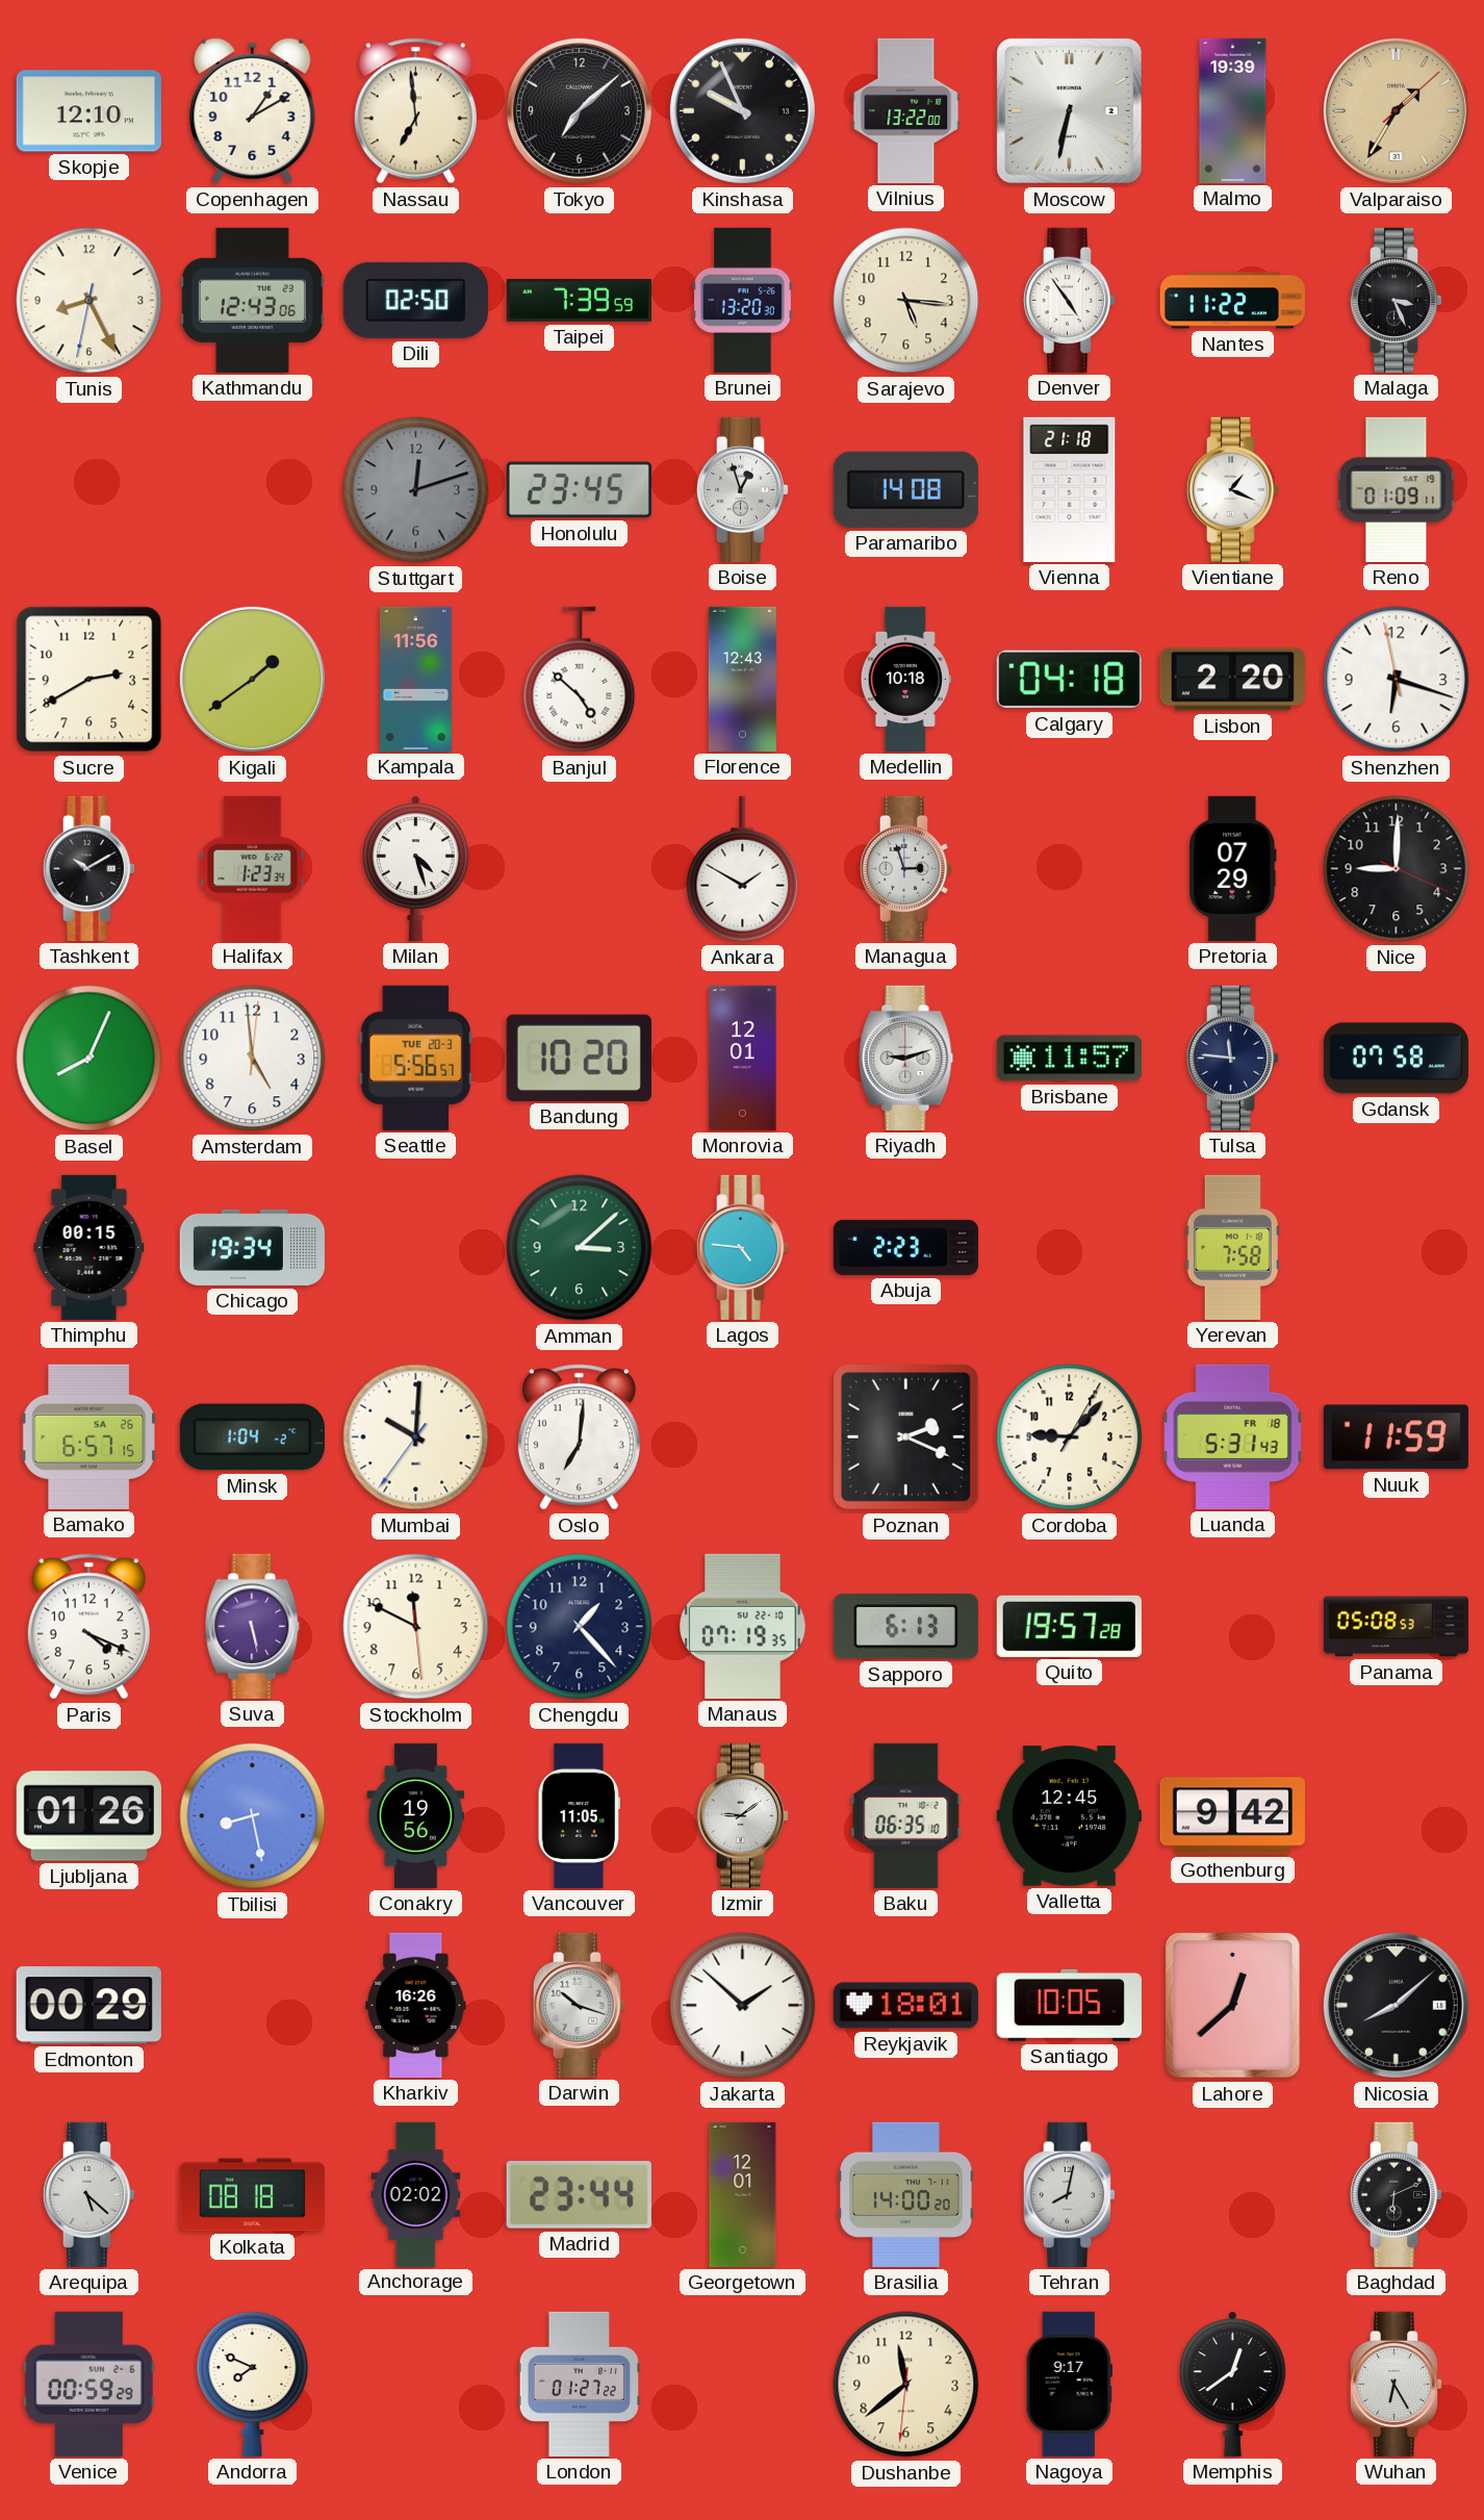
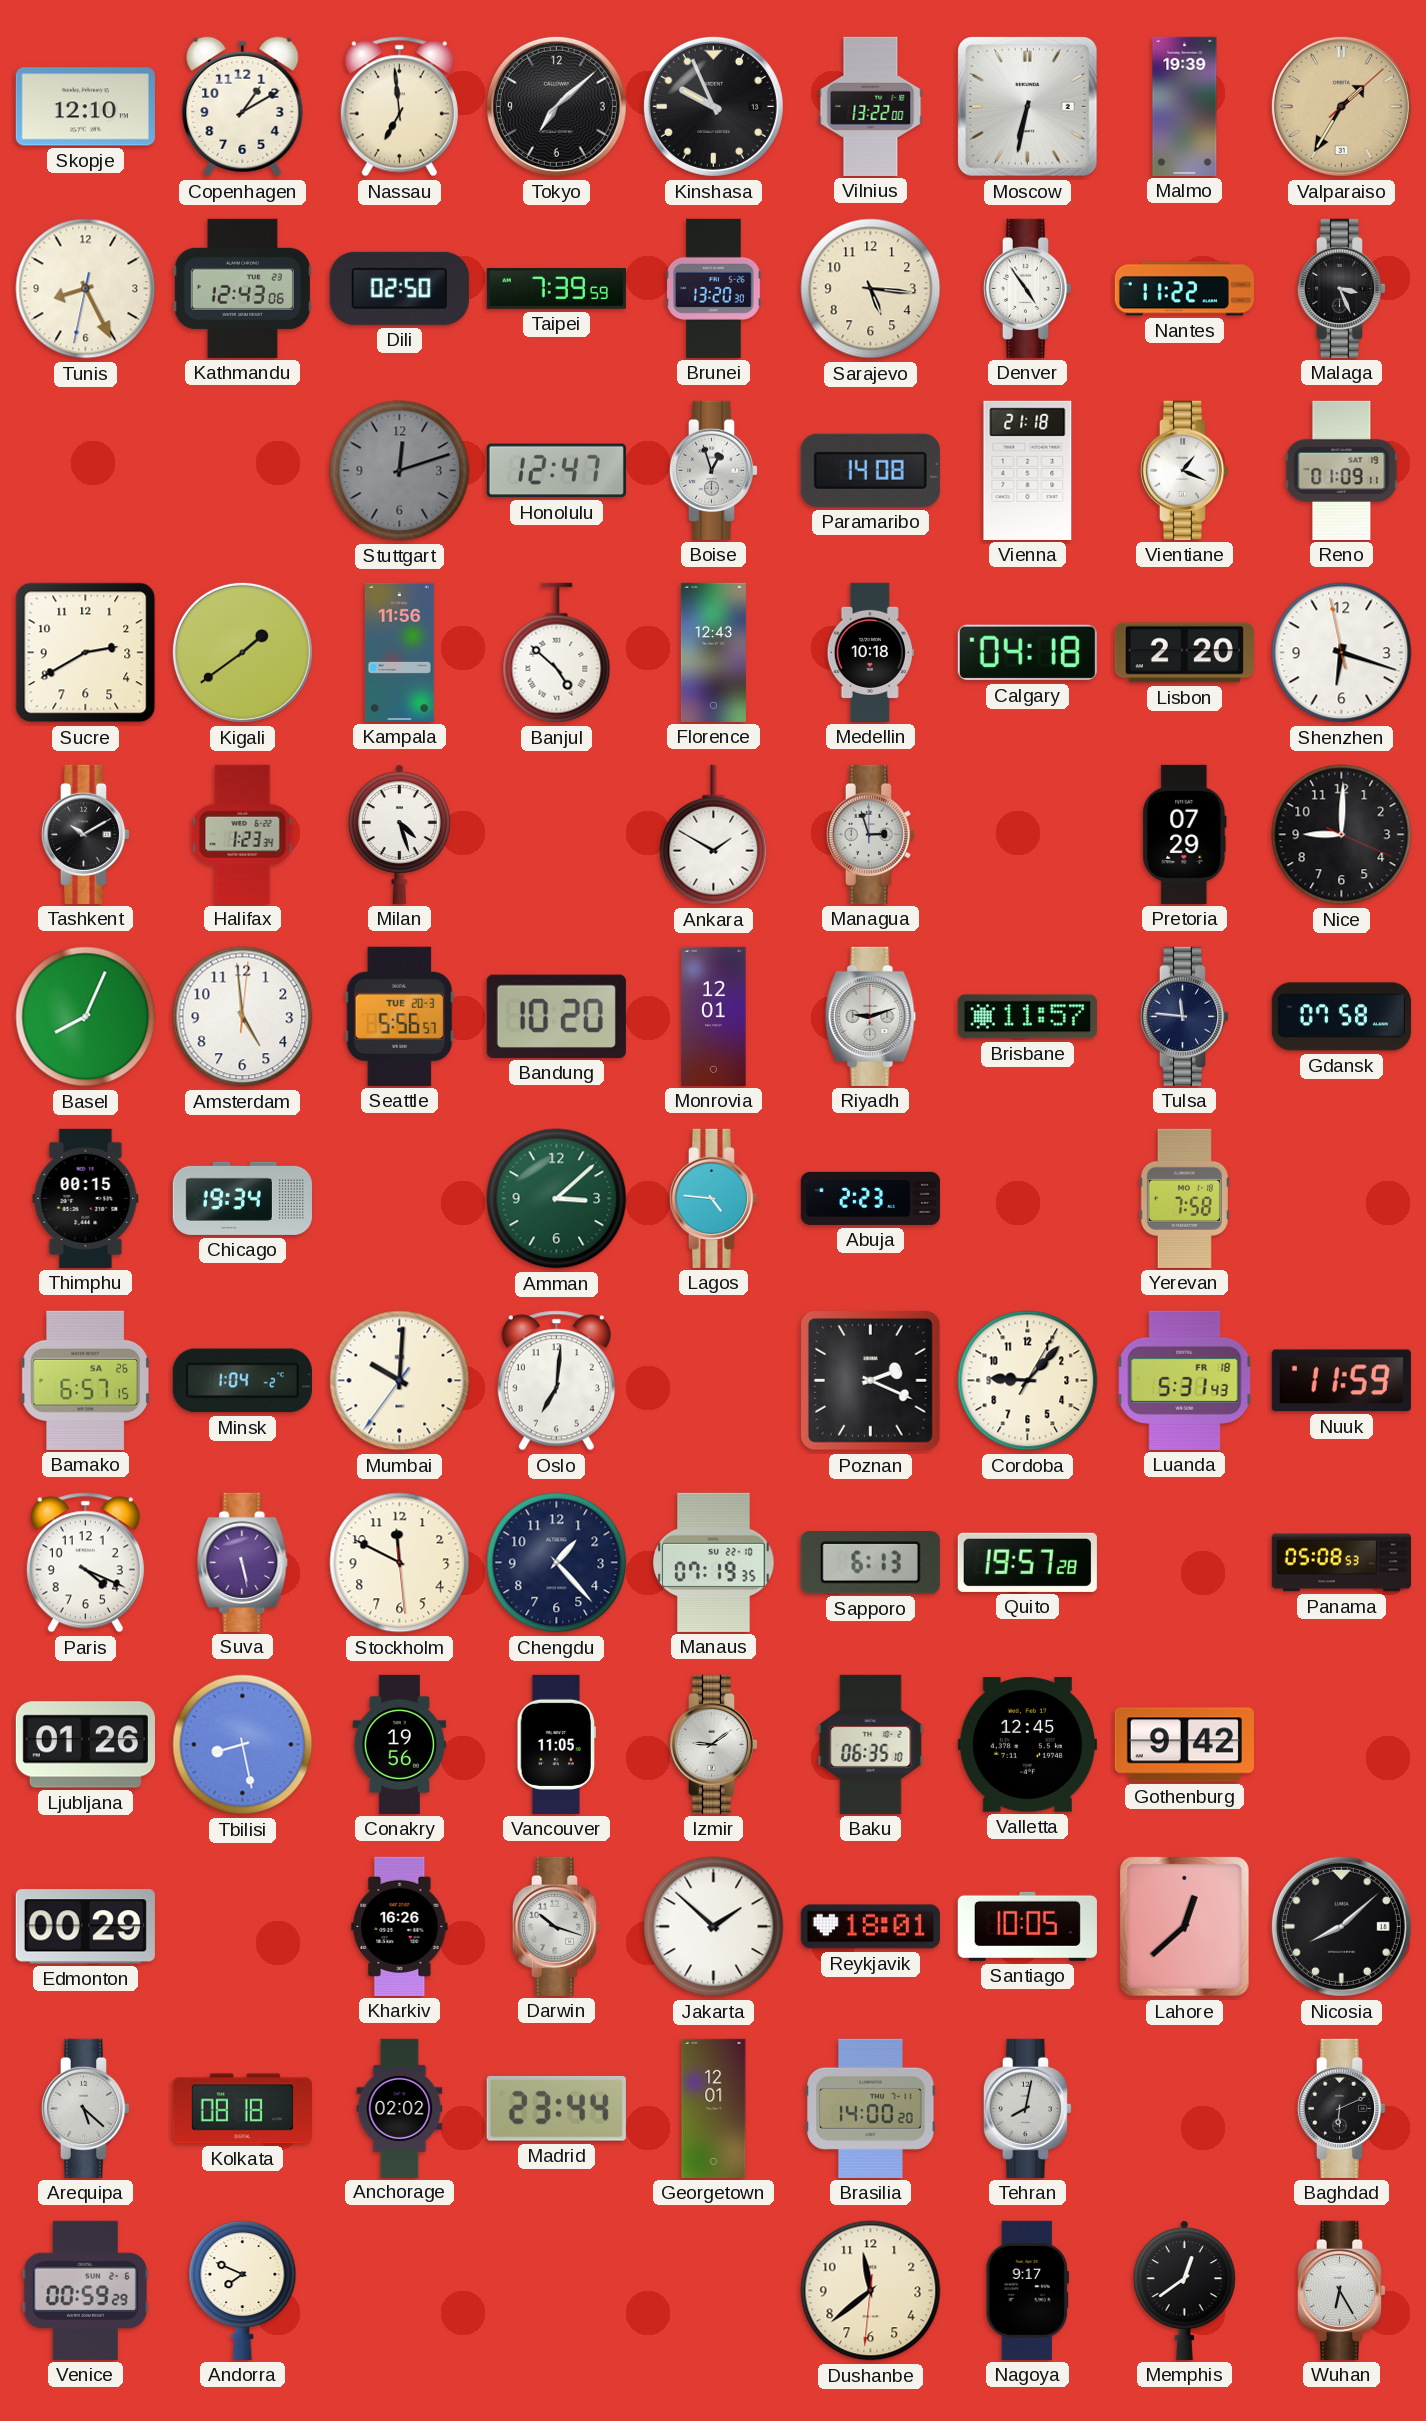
Honolulu: 23:45 -> 12:47 (556, 471)
London: 01:27 -> none (580, 2384)
